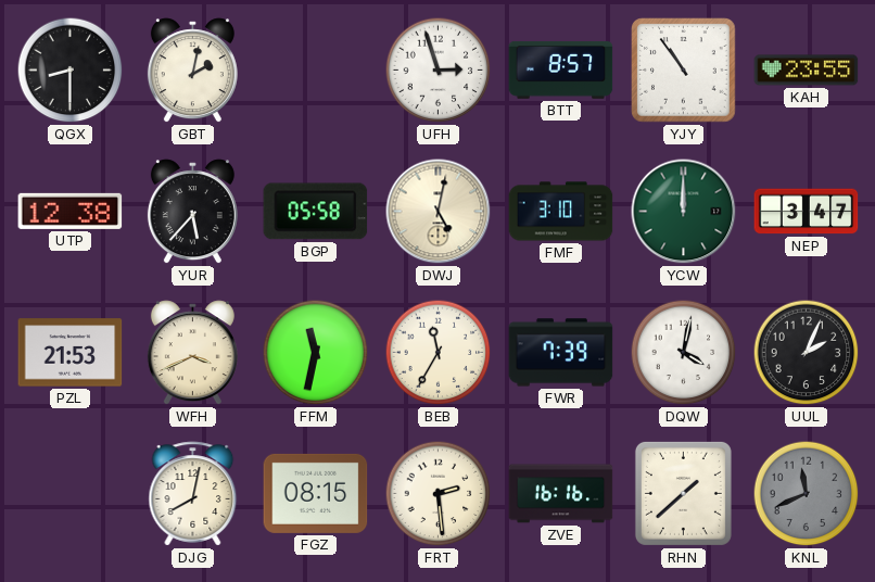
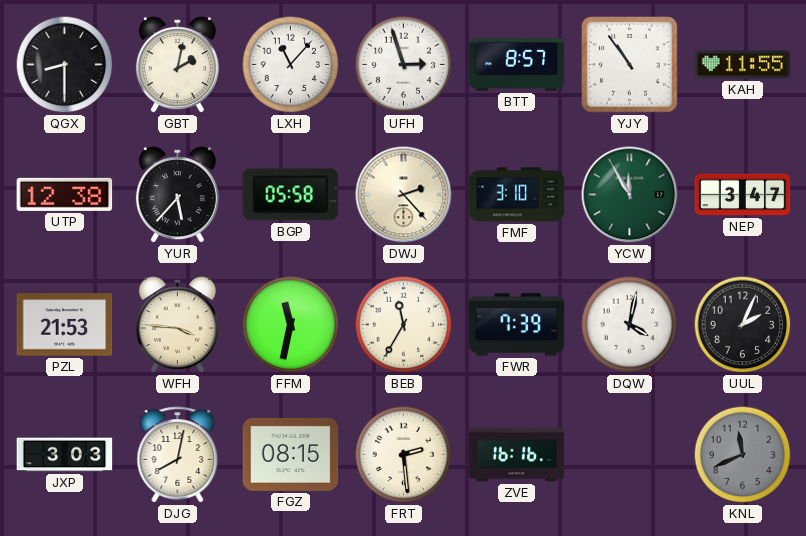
LXH: none -> 11:07 (291, 65)
KAH: 23:55 -> 11:55 (743, 65)
DWJ: 5:02 -> 2:23 (404, 195)
YCW: 12:00 -> 11:55 (630, 195)
WFH: 3:41 -> 3:46 (177, 325)
JXP: none -> 3:03 (65, 455)
RHN: 1:38 -> none (683, 493)
